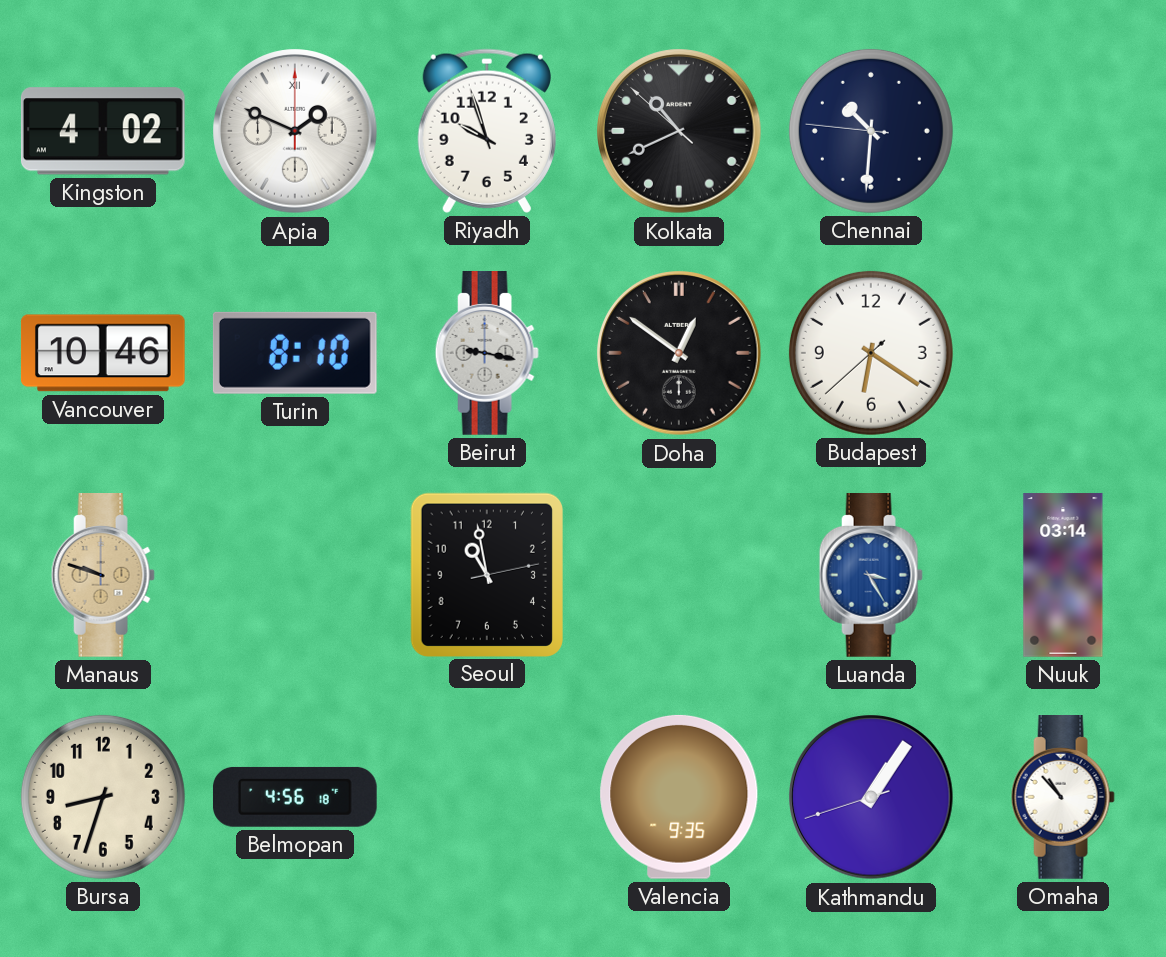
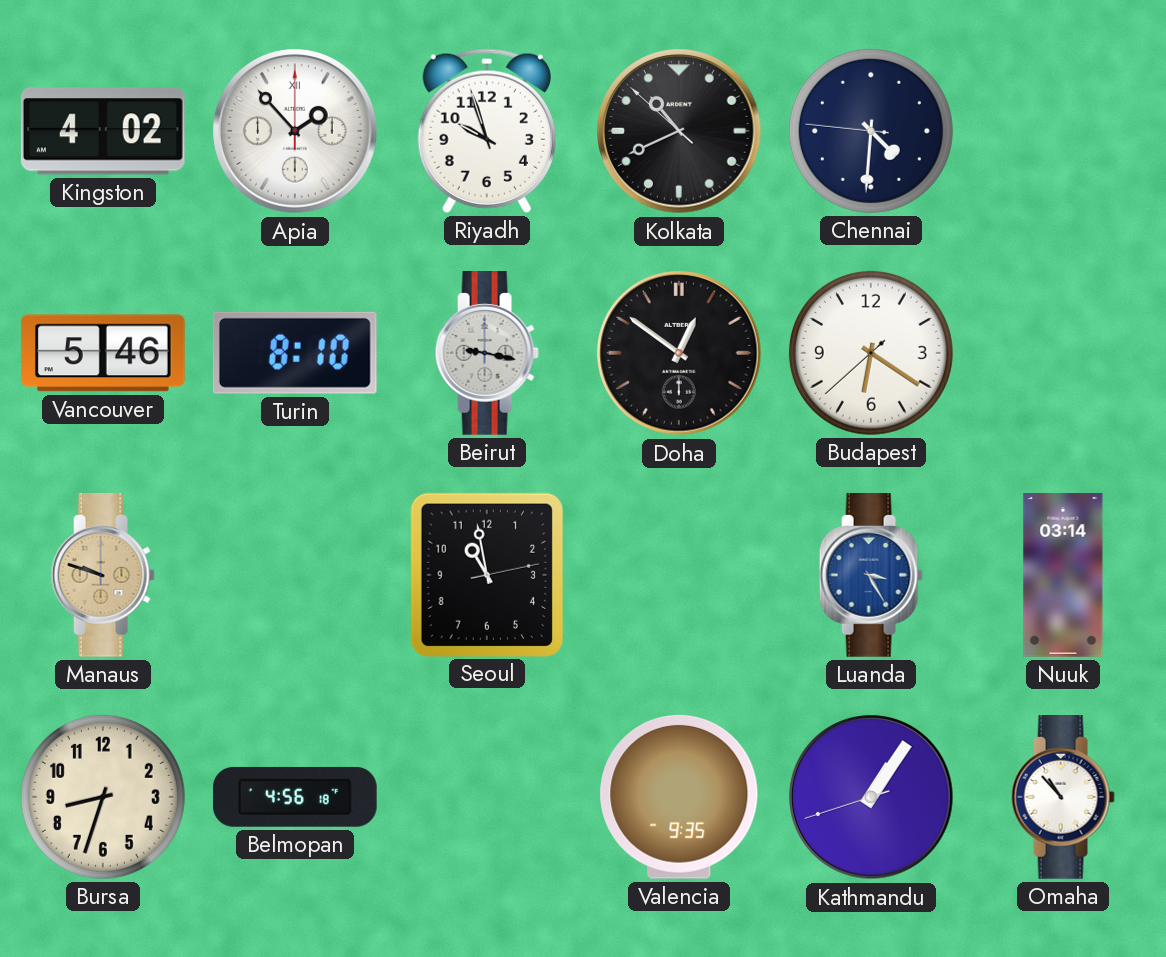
Apia: 1:49 -> 1:53 (295, 131)
Chennai: 10:30 -> 4:30 (871, 131)
Vancouver: 10:46 -> 5:46 (103, 353)
